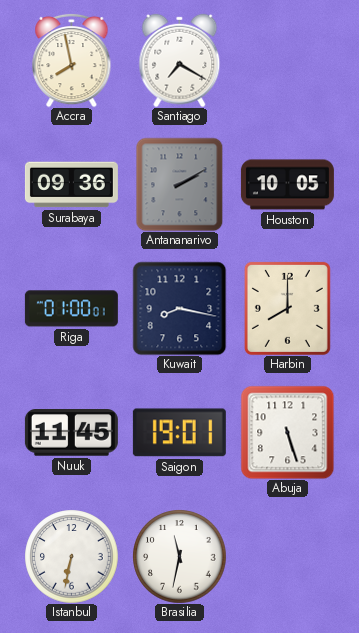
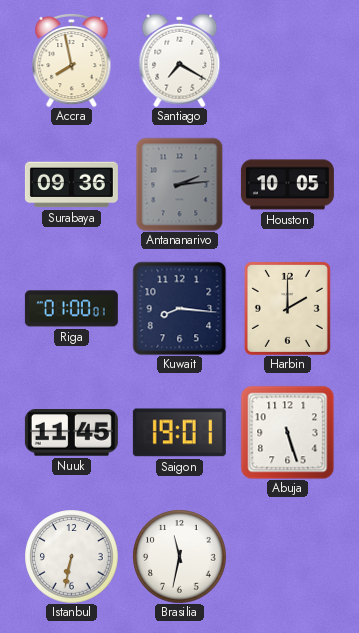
Antananarivo: 2:10 -> 2:14 (180, 184)
Kuwait: 8:17 -> 8:16 (179, 308)
Harbin: 8:00 -> 2:00 (287, 308)
